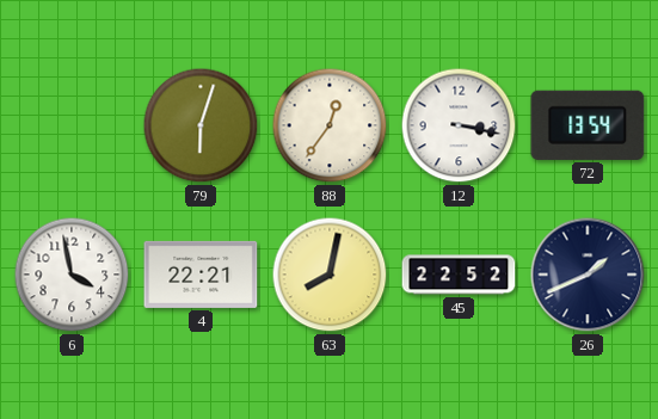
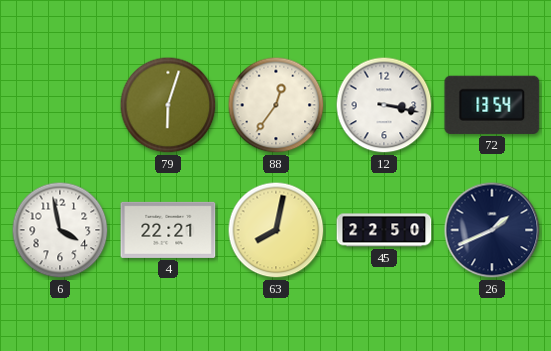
45: 22:52 -> 22:50 (384, 230)
